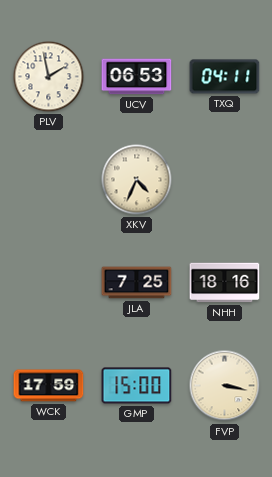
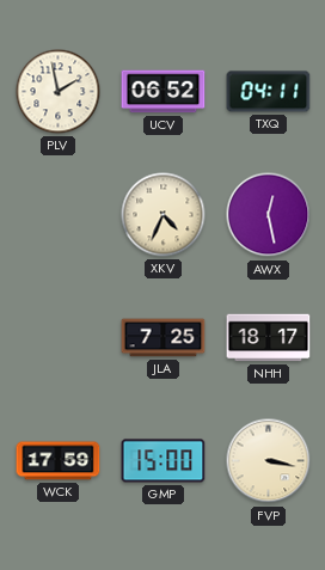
UCV: 06:53 -> 06:52 (164, 92)
AWX: none -> 12:28 (269, 215)
NHH: 18:16 -> 18:17 (269, 338)
